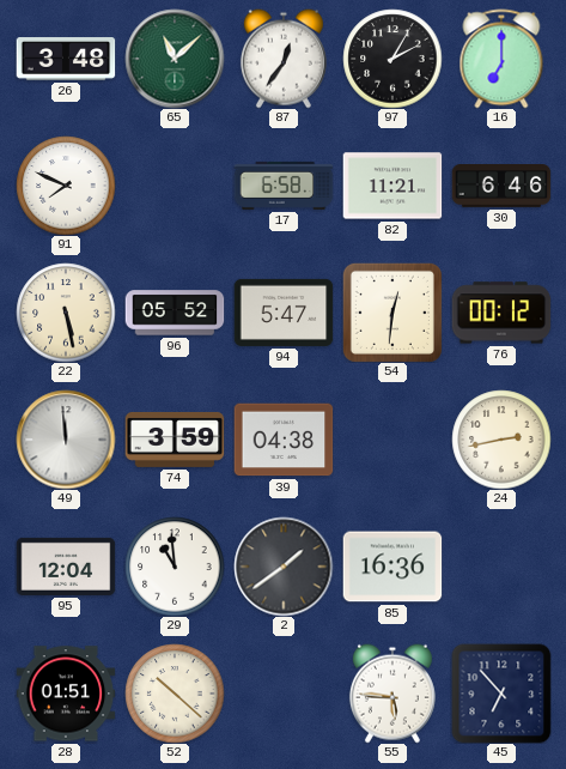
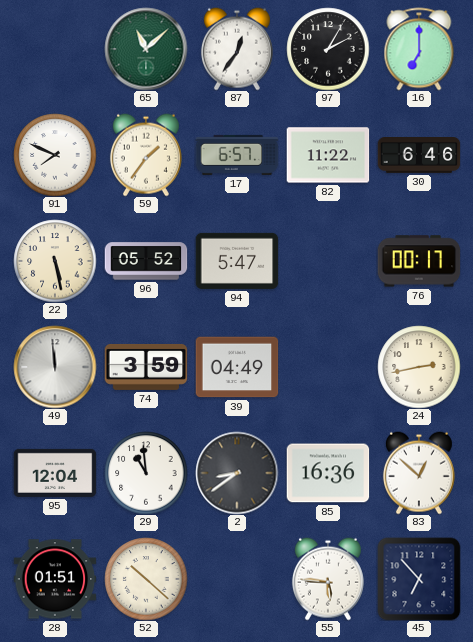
26: 3:48 -> none (66, 60)
59: none -> 1:36 (146, 155)
17: 6:58 -> 6:57 (237, 155)
82: 11:21 -> 11:22 (328, 155)
54: 12:31 -> none (392, 313)
76: 00:12 -> 00:17 (419, 261)
39: 04:38 -> 04:49 (237, 367)
2: 1:39 -> 8:39 (237, 473)
83: none -> 12:52 (419, 473)
